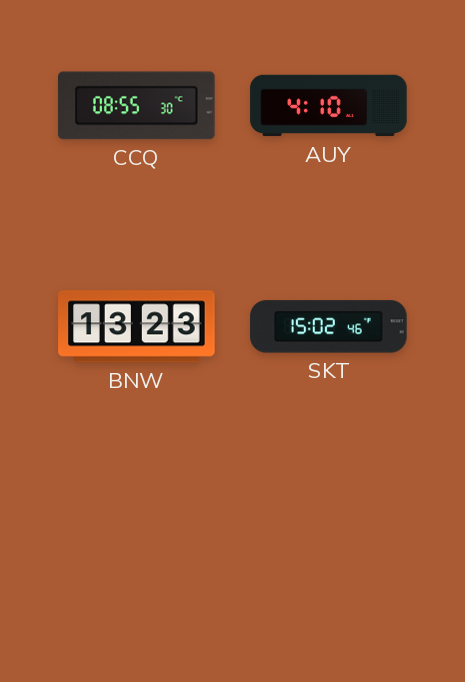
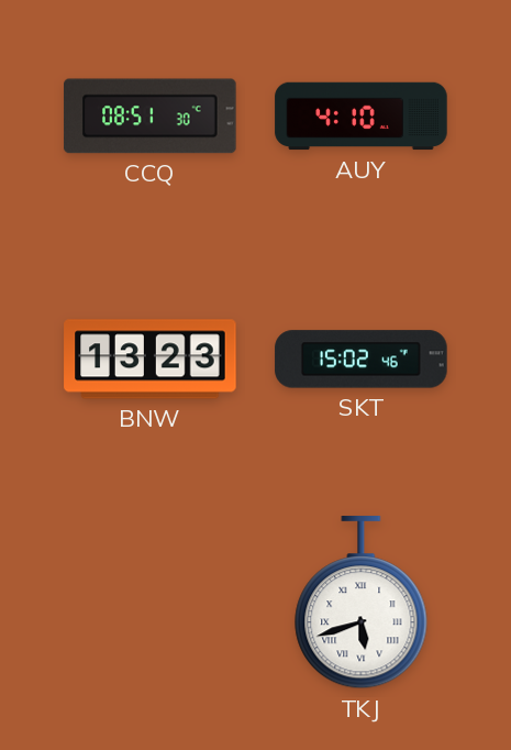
CCQ: 08:55 -> 08:51 (151, 117)
TKJ: none -> 5:42 (362, 603)
